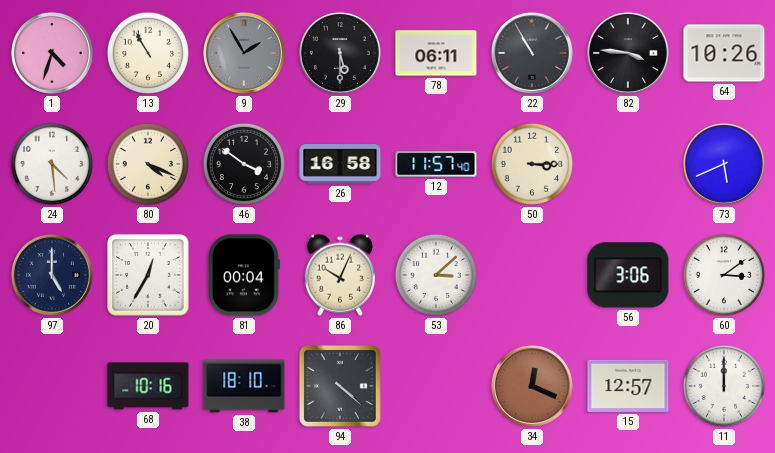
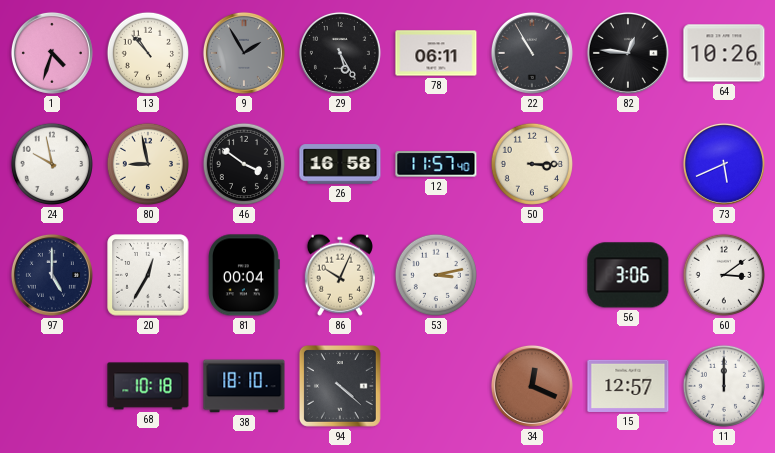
13: 10:55 -> 10:53 (148, 53)
29: 5:30 -> 5:25 (340, 53)
82: 3:46 -> 12:46 (628, 53)
24: 4:29 -> 9:58 (52, 164)
80: 4:19 -> 8:58 (148, 164)
53: 3:08 -> 3:13 (436, 275)
68: 10:16 -> 10:18 (148, 386)
